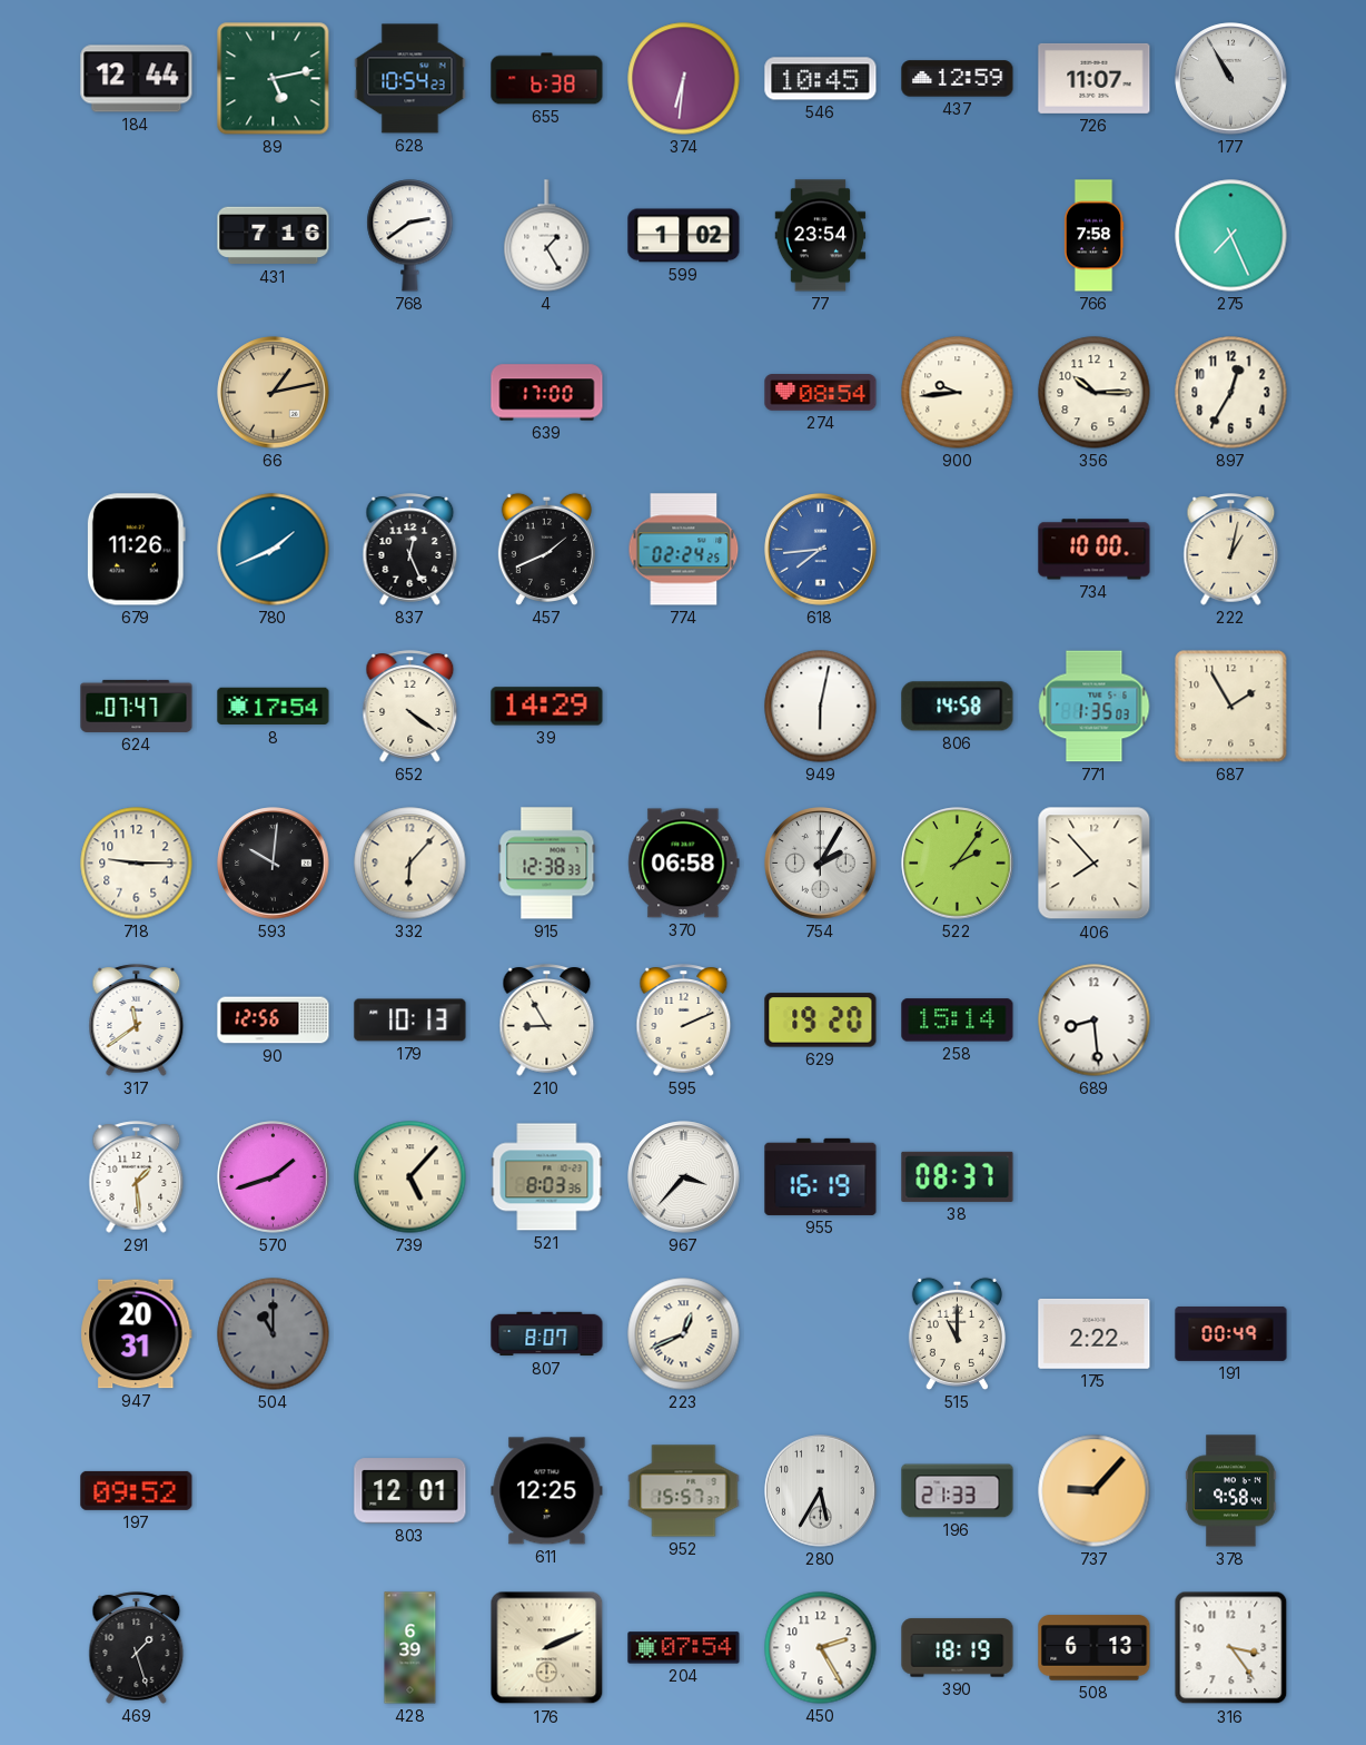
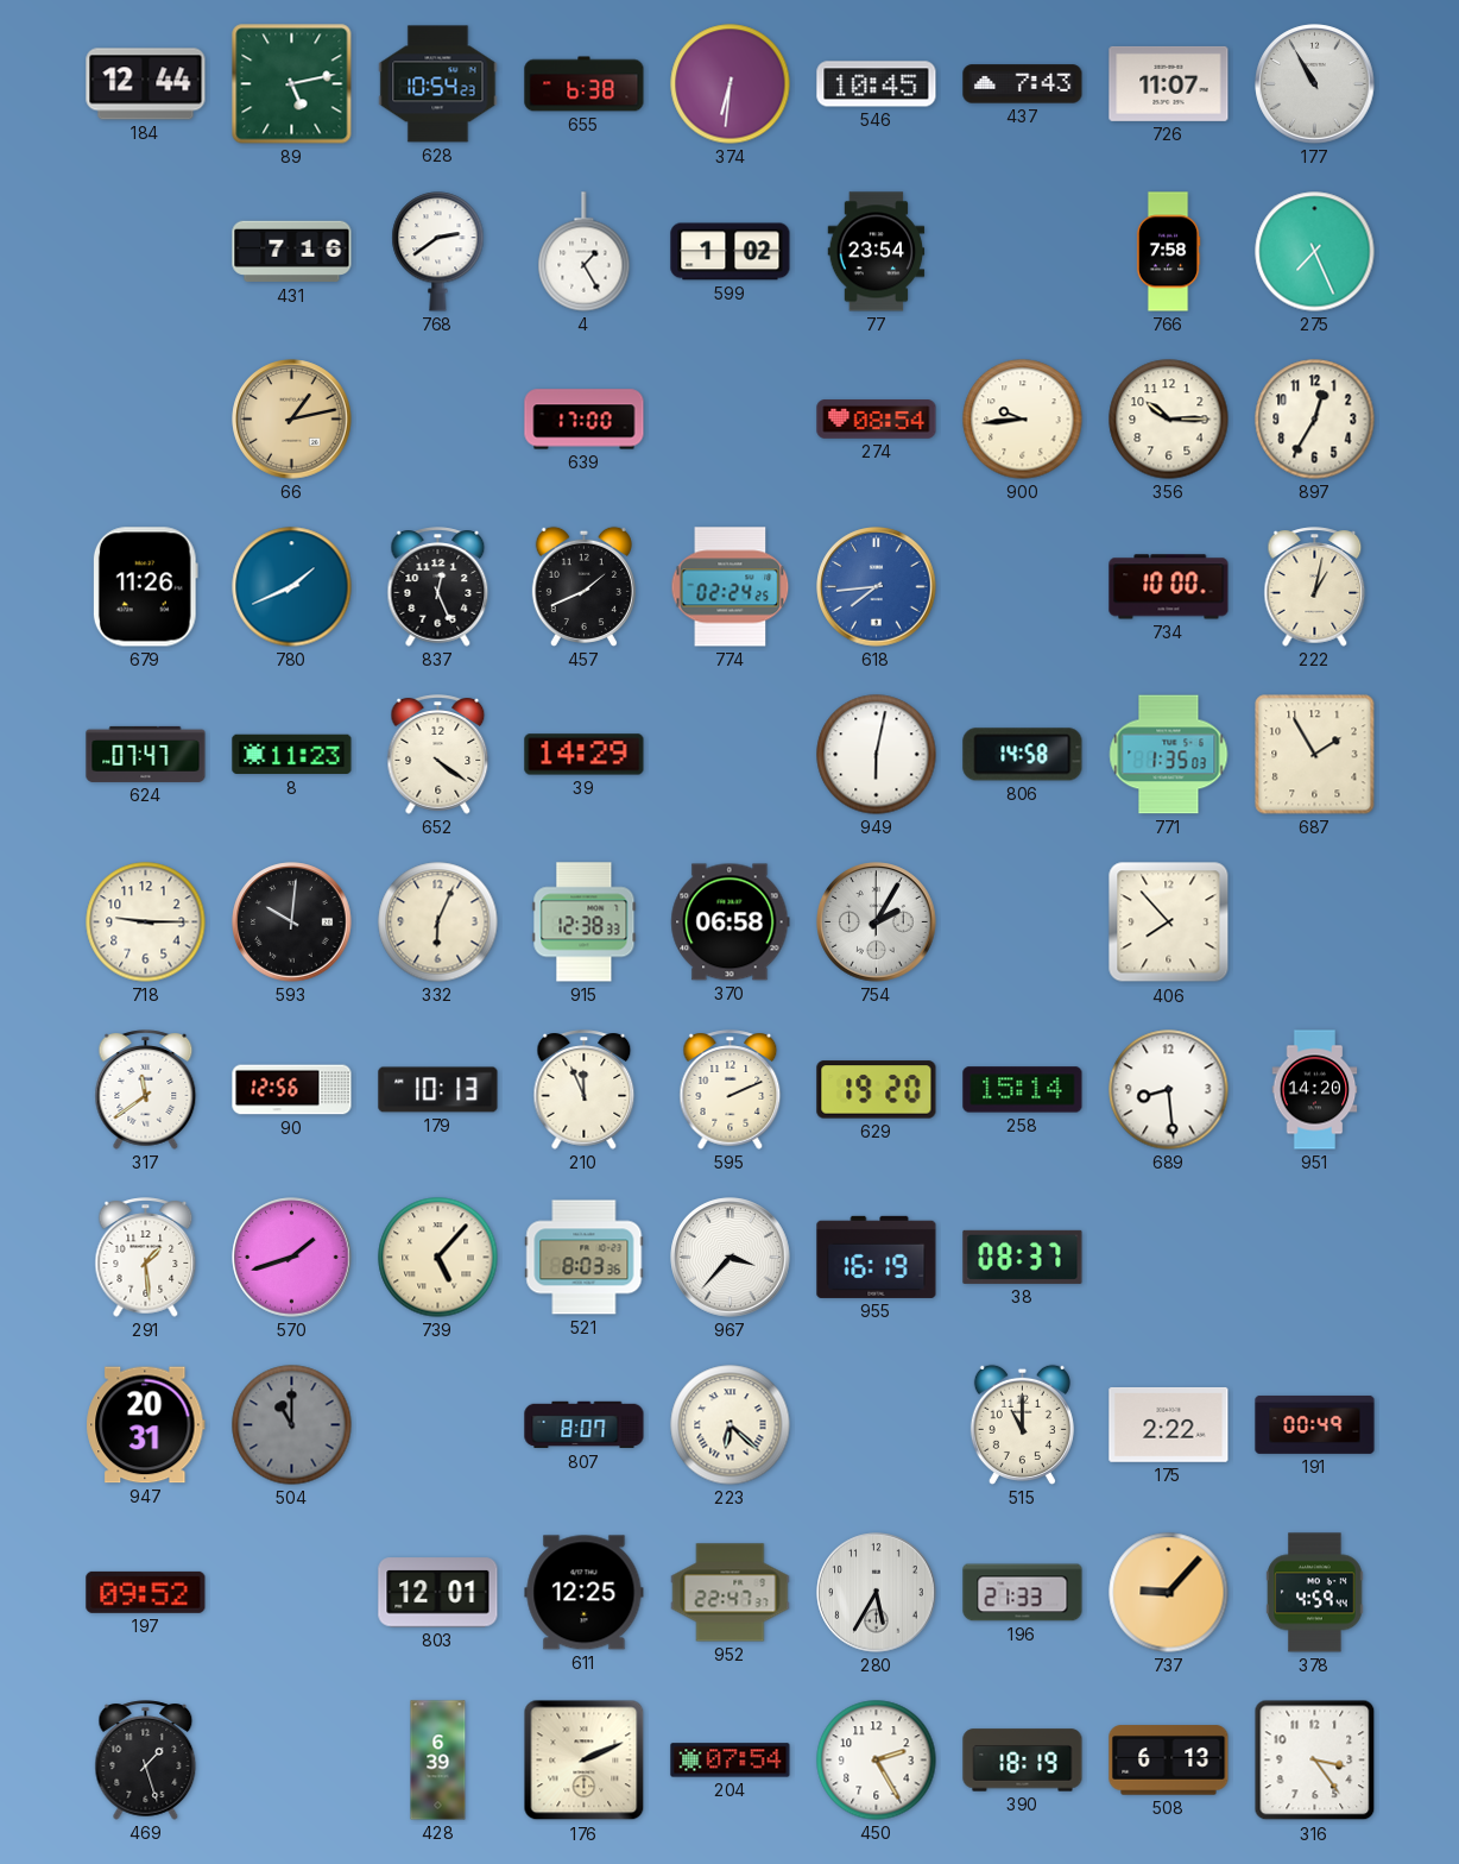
437: 12:59 -> 7:43 (1023, 84)
8: 17:54 -> 11:23 (292, 755)
332: 6:07 -> 6:04 (438, 922)
522: 2:06 -> none (958, 864)
210: 8:55 -> 11:56 (585, 1090)
951: none -> 14:20 (1315, 1090)
223: 12:41 -> 6:22 (731, 1425)
952: 15:57 -> 22:47 (731, 1593)
378: 9:58 -> 4:59 (1315, 1593)
